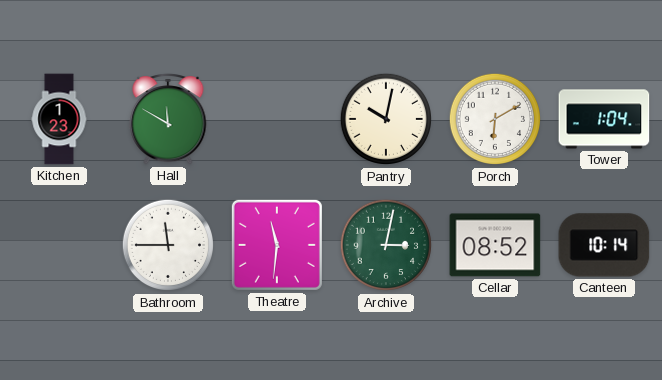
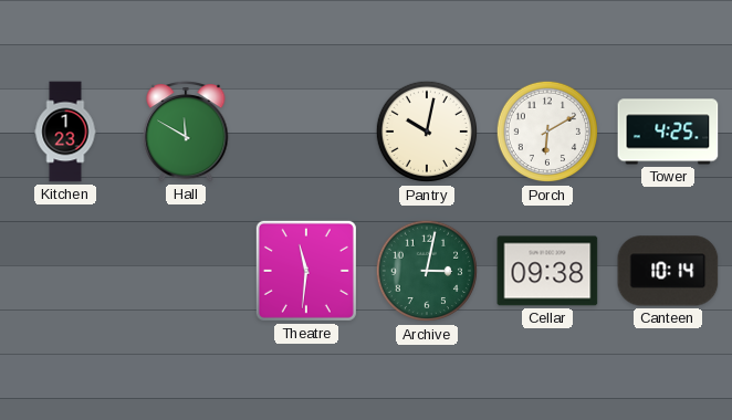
Tower: 1:04 -> 4:25 (668, 132)
Bathroom: 11:45 -> none (167, 245)
Cellar: 08:52 -> 09:38 (547, 271)
